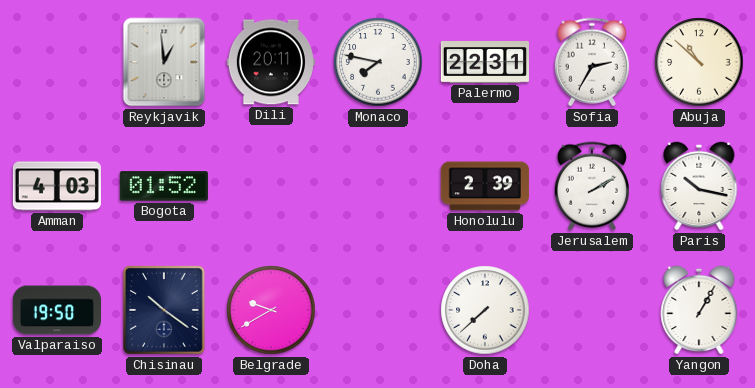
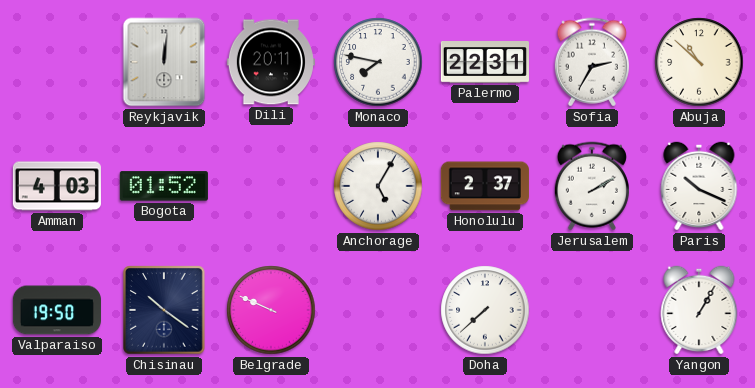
Reykjavik: 12:59 -> 12:01 (164, 62)
Anchorage: none -> 5:05 (378, 186)
Honolulu: 2:39 -> 2:37 (485, 186)
Paris: 10:17 -> 10:19 (699, 186)
Belgrade: 9:40 -> 9:49 (271, 310)
